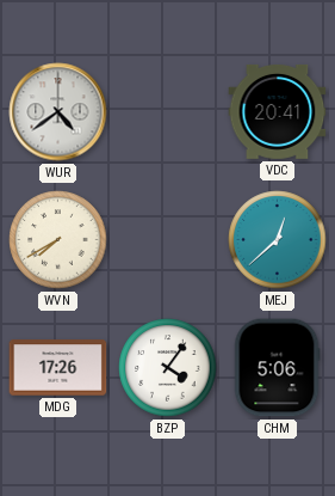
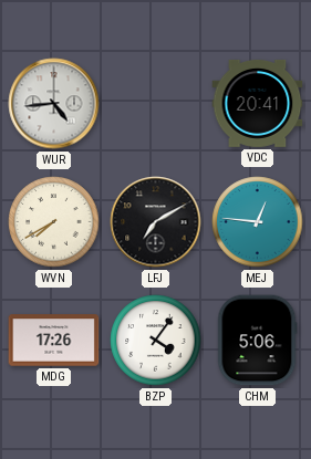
WUR: 4:39 -> 4:44 (54, 104)
LFJ: none -> 7:10 (156, 222)
MEJ: 12:38 -> 12:46 (258, 222)
